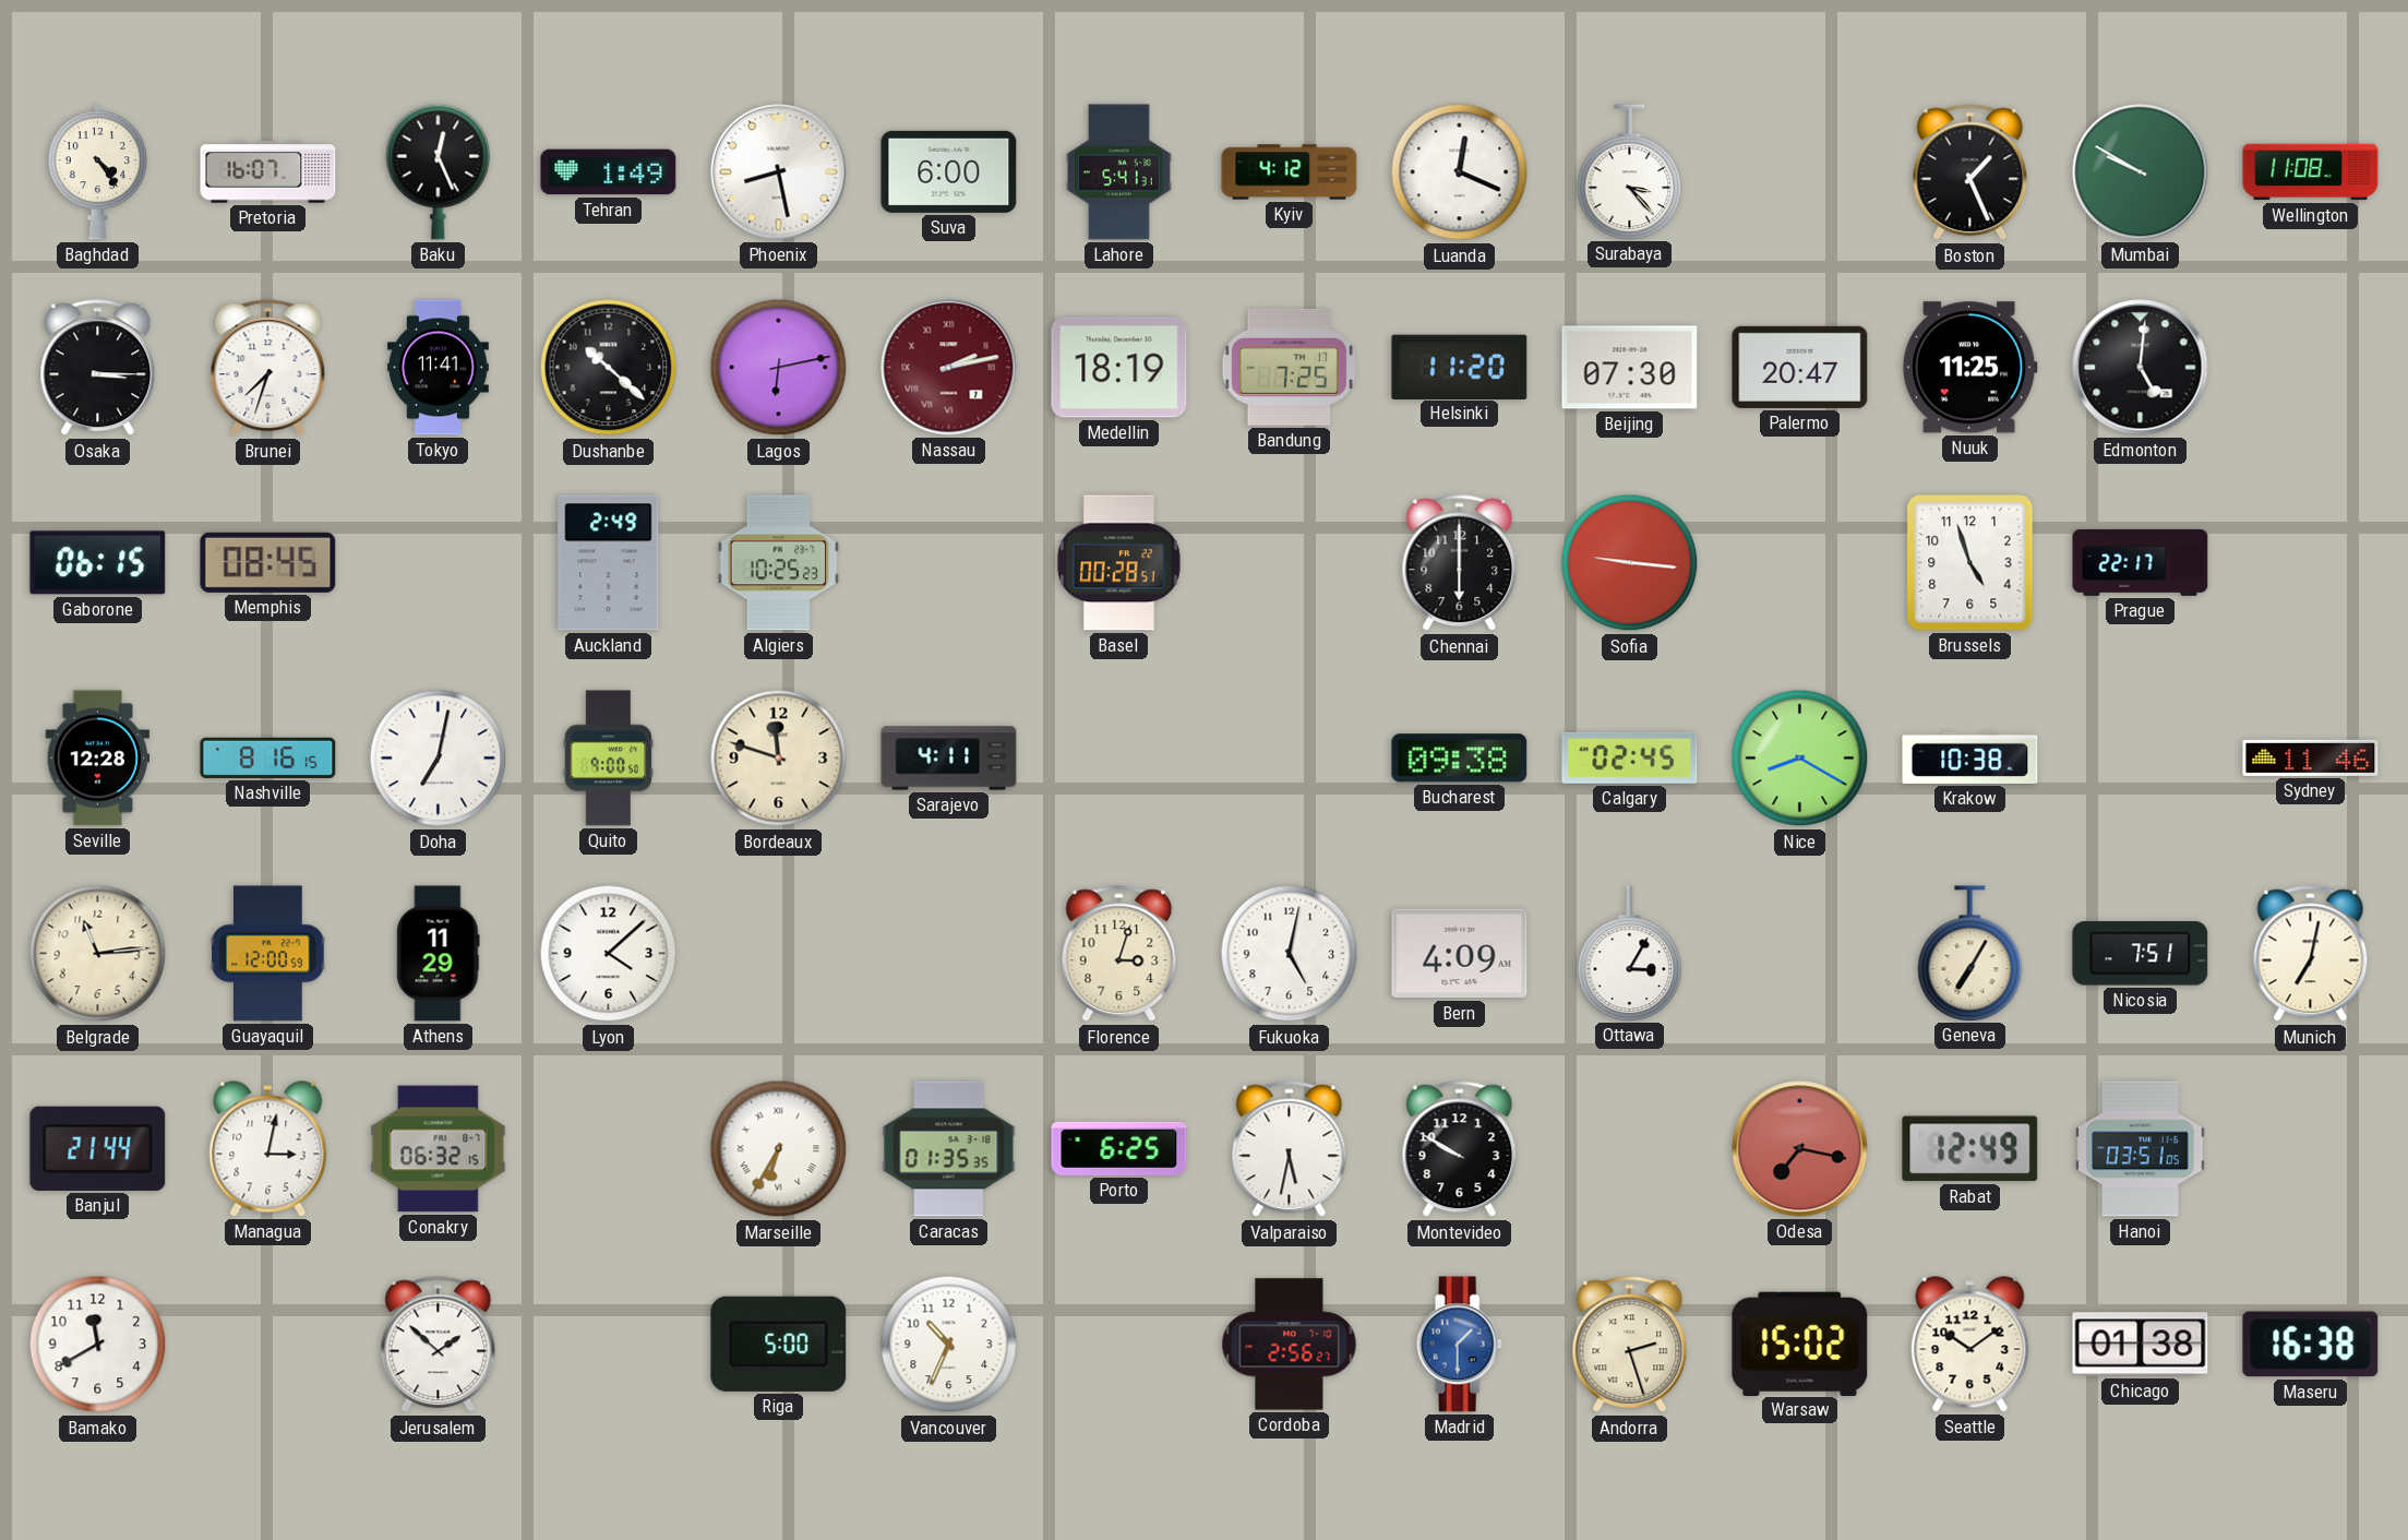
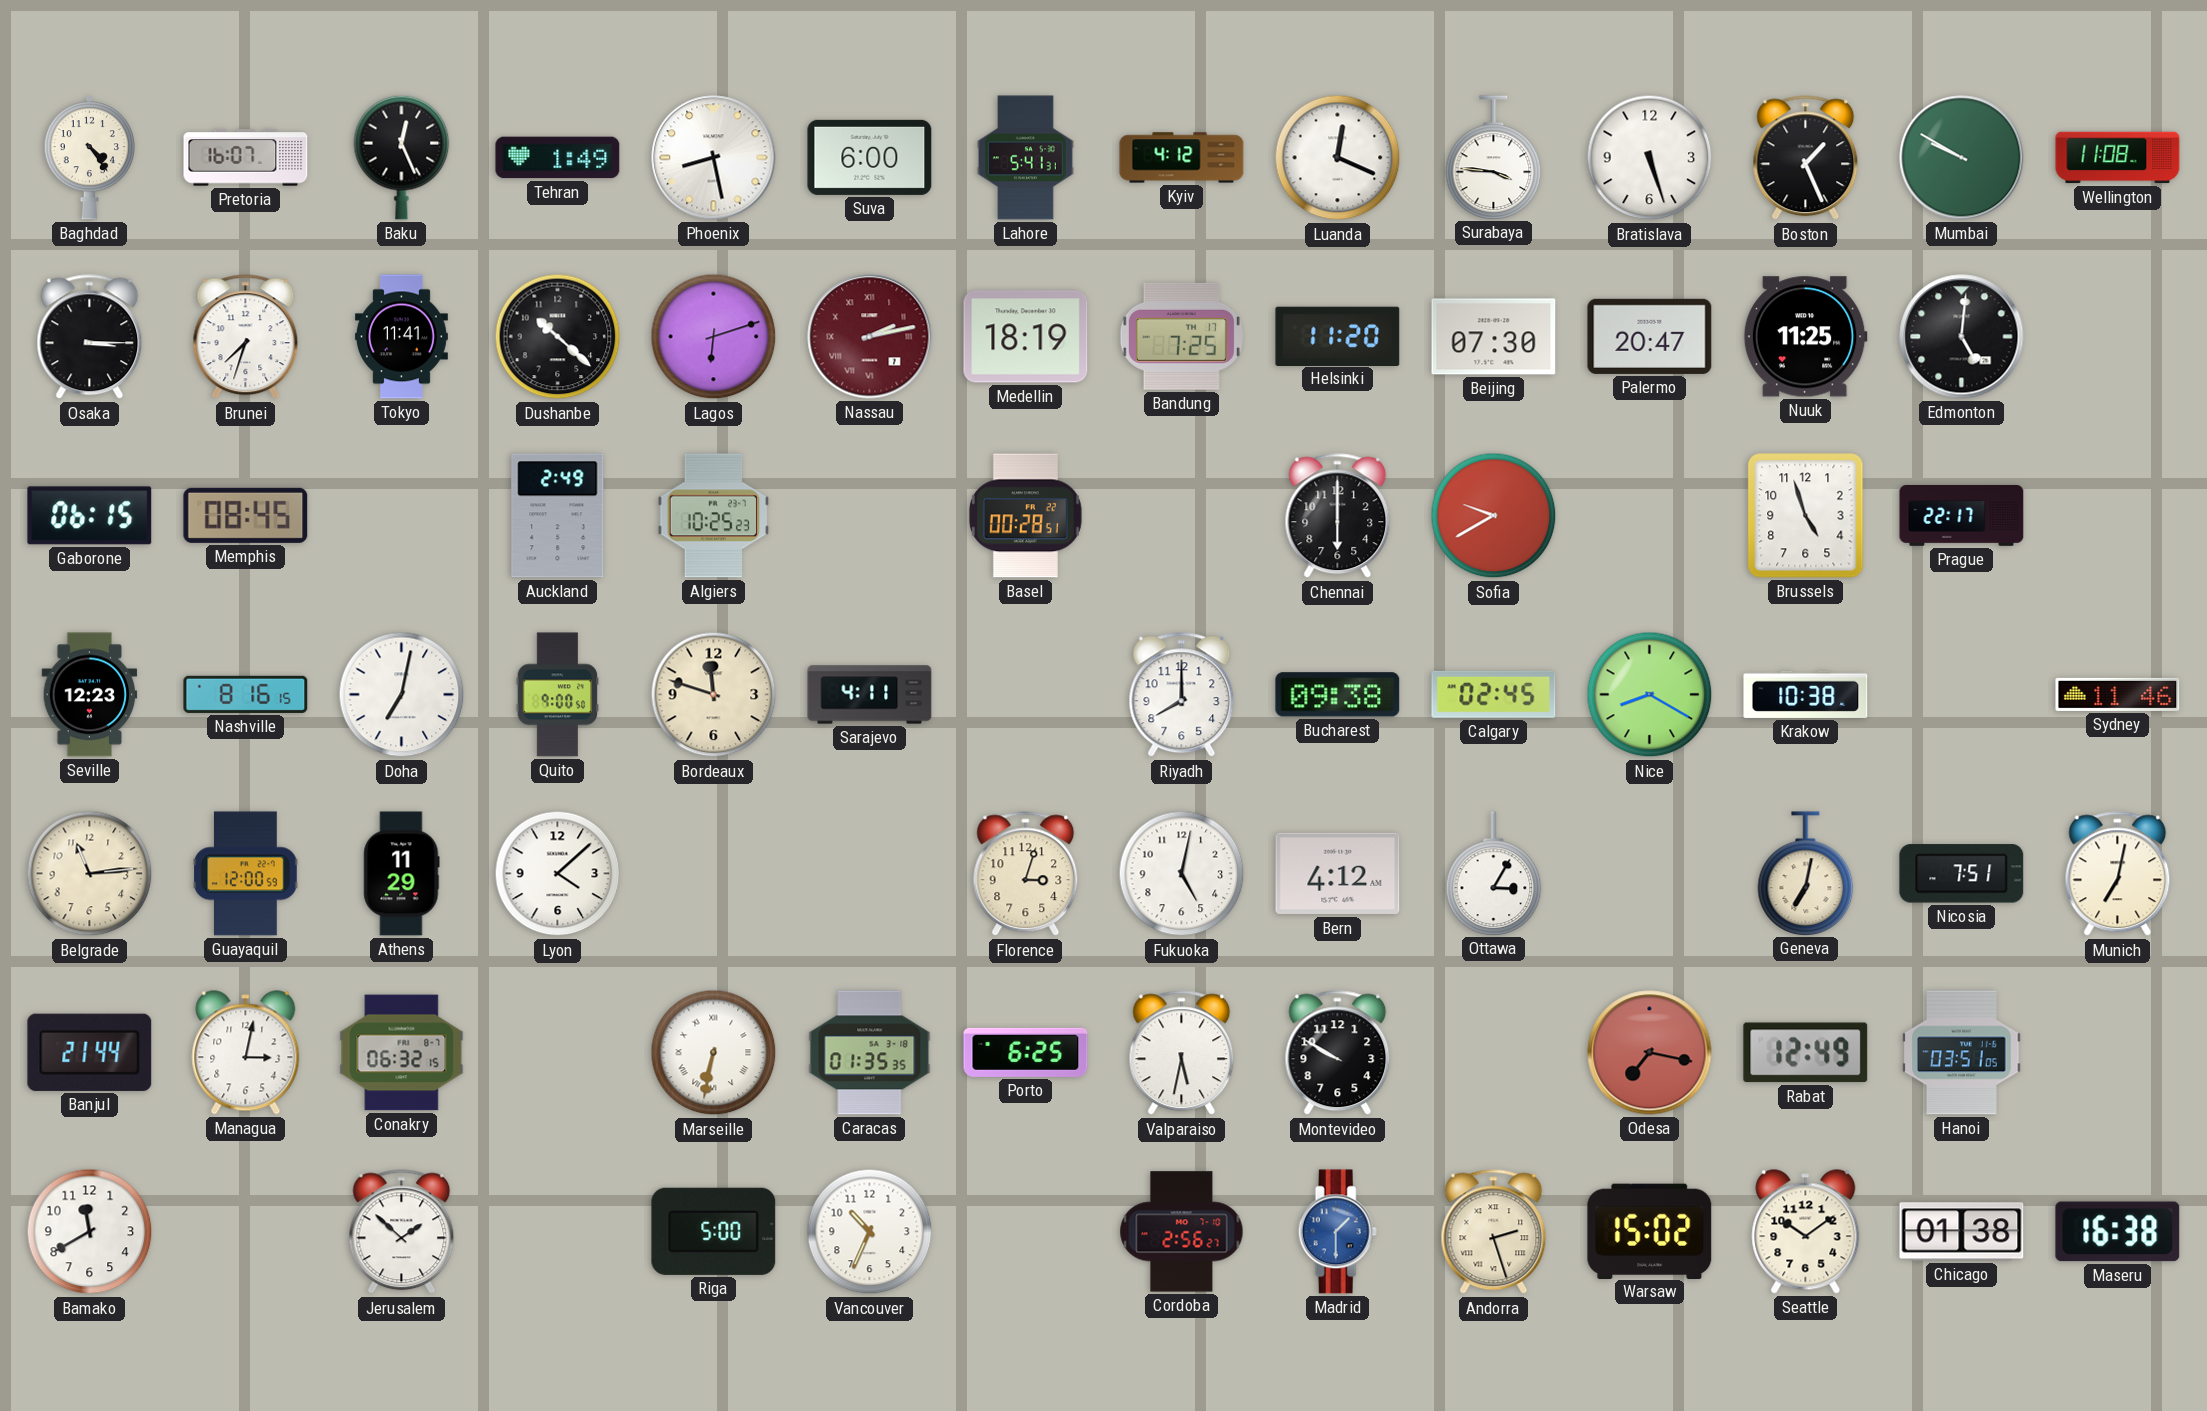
Surabaya: 3:23 -> 3:46 (1494, 157)
Bratislava: none -> 5:27 (1650, 158)
Lagos: 6:13 -> 6:12 (714, 337)
Sofia: 9:16 -> 9:40 (1494, 516)
Seville: 12:28 -> 12:23 (90, 695)
Riyadh: none -> 8:00 (1182, 695)
Bern: 4:09 -> 4:12 (1338, 874)
Geneva: 7:05 -> 7:02 (1806, 873)
Marseille: 6:35 -> 6:32 (714, 1053)
